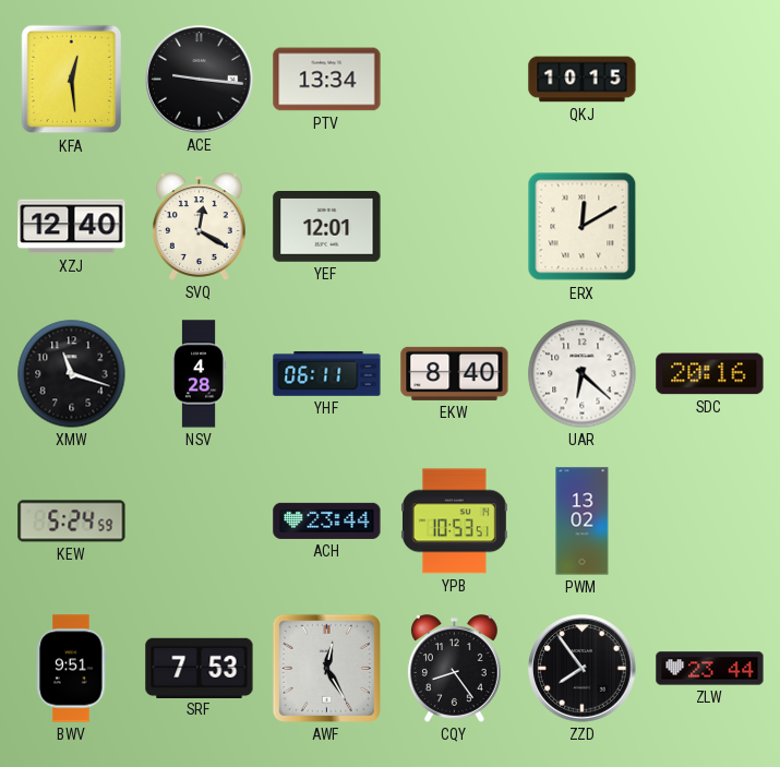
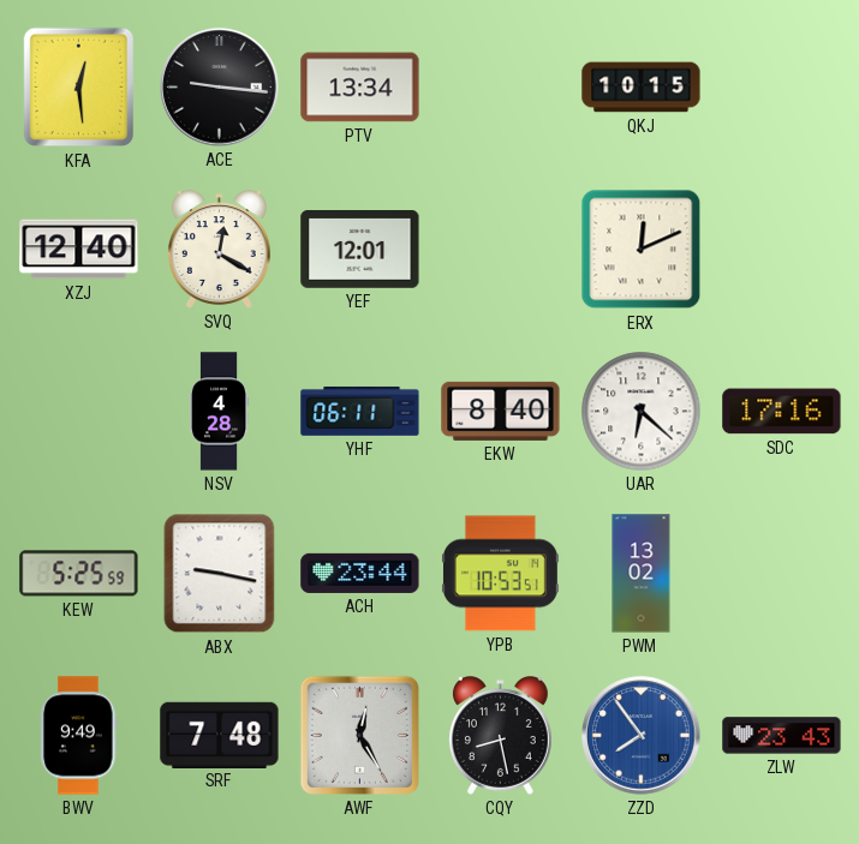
ERX: 12:10 -> 12:11 (642, 250)
XMW: 11:18 -> none (72, 374)
SDC: 20:16 -> 17:16 (782, 412)
KEW: 5:24 -> 5:25 (79, 574)
ABX: none -> 9:17 (220, 574)
BWV: 9:51 -> 9:49 (79, 736)
SRF: 7:53 -> 7:48 (220, 735)
CQY: 8:24 -> 8:28 (500, 736)
ZZD dial: black -> blue (642, 736)
ZLW: 23:44 -> 23:43 (782, 736)
